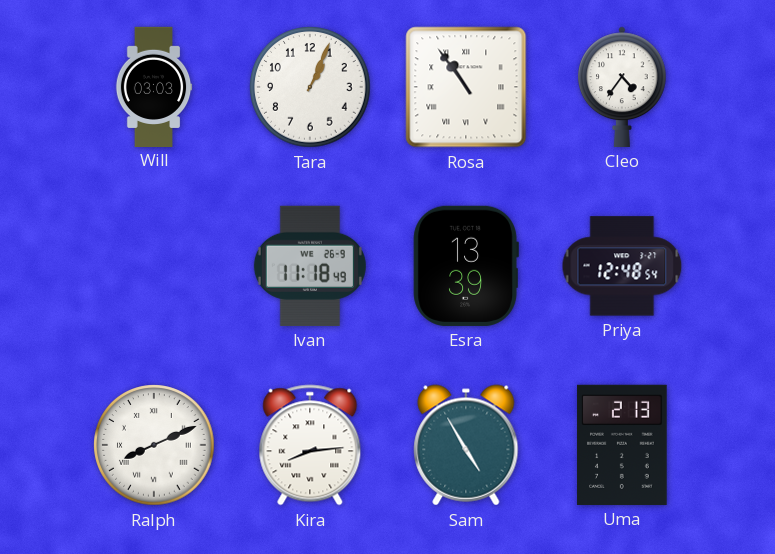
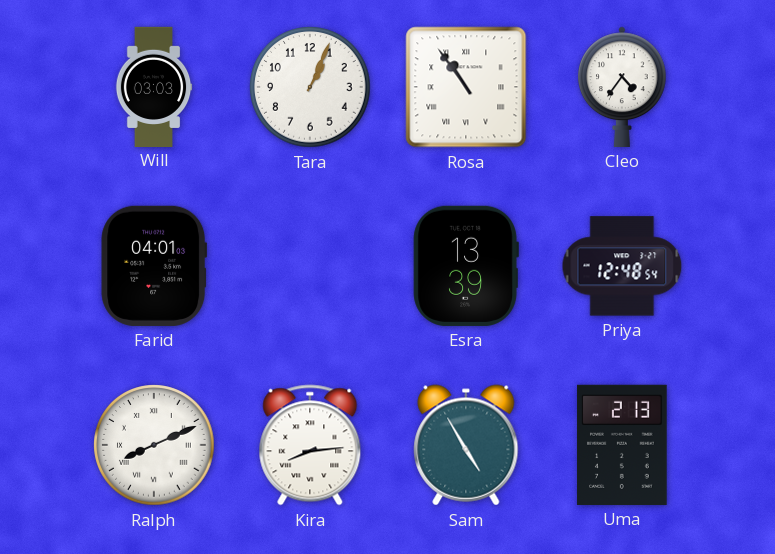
Farid: none -> 04:01 (154, 266)
Ivan: 11:18 -> none (310, 266)
